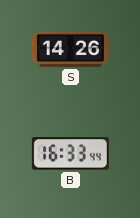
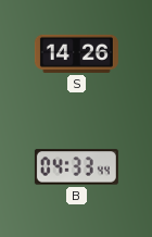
B: 16:33 -> 04:33 (76, 167)
